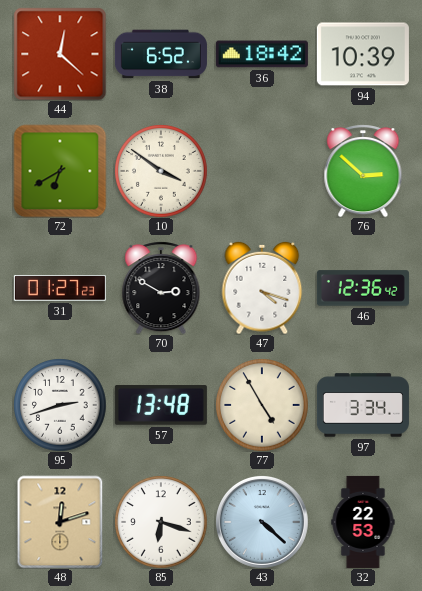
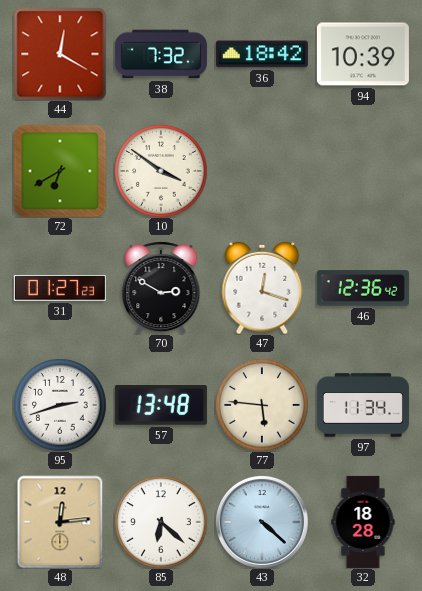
44: 12:22 -> 12:20 (60, 54)
38: 6:52 -> 7:32 (161, 54)
76: 2:52 -> none (363, 171)
47: 4:18 -> 12:18 (262, 288)
77: 4:55 -> 5:46 (262, 405)
97: 3:34 -> 11:34 (363, 405)
48: 12:12 -> 12:14 (60, 522)
85: 6:18 -> 6:22 (161, 522)
32: 22:53 -> 18:28 (363, 522)
